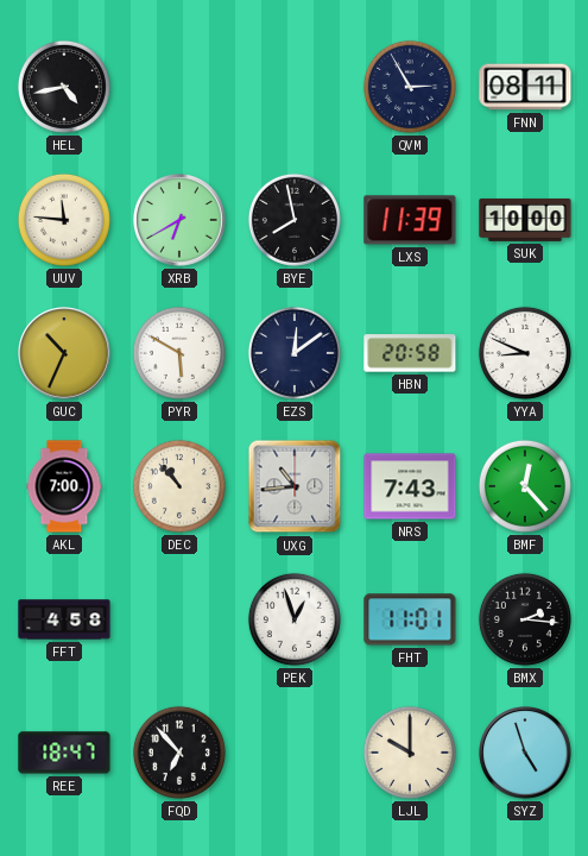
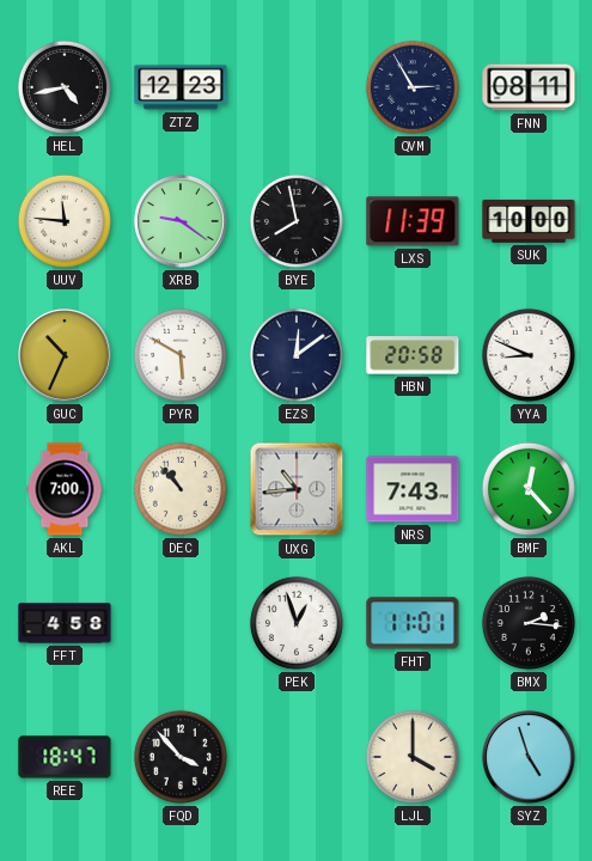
ZTZ: none -> 12:23 (181, 87)
XRB: 6:40 -> 9:21 (181, 221)
FQD: 6:53 -> 3:53 (181, 757)
LJL: 10:00 -> 4:00 (413, 757)
